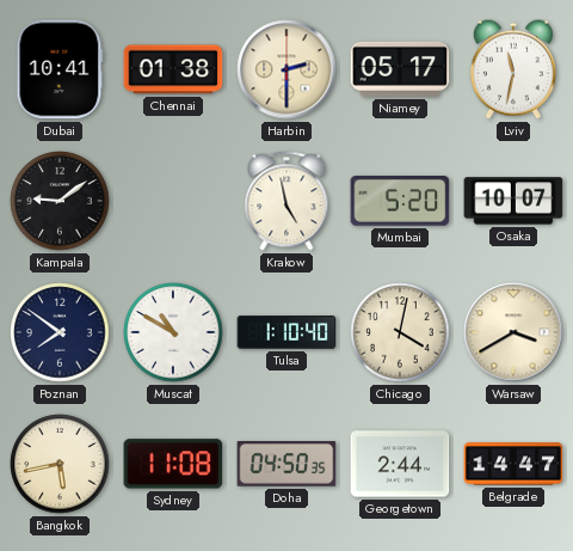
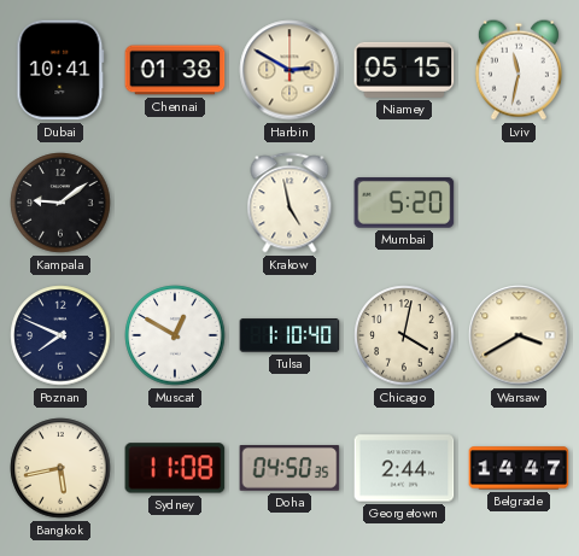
Harbin: 2:30 -> 2:50 (289, 70)
Niamey: 05:17 -> 05:15 (404, 70)
Osaka: 10:07 -> none (513, 201)
Poznan: 7:51 -> 7:49 (60, 335)
Muscat: 10:50 -> 12:50 (175, 335)
